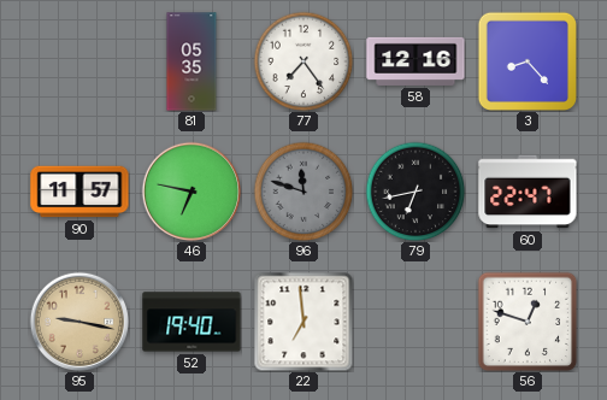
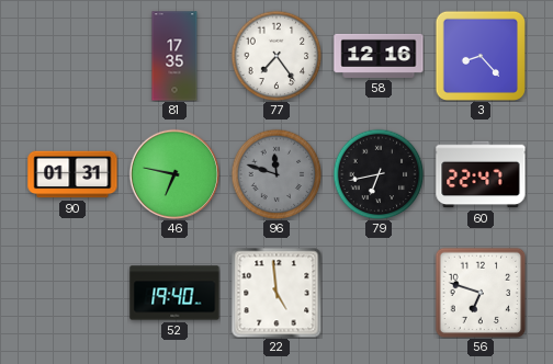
81: 05:35 -> 17:35 (174, 56)
90: 11:57 -> 01:31 (72, 174)
95: 9:17 -> none (79, 322)
22: 6:59 -> 4:59 (276, 293)
56: 12:48 -> 6:48 (481, 293)
